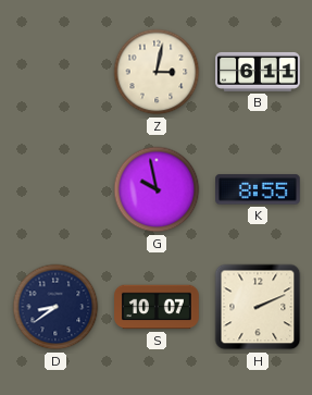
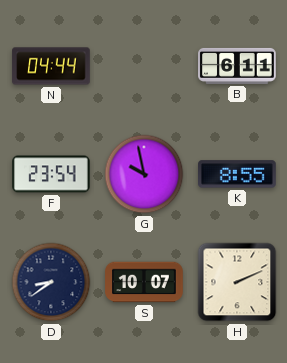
N: none -> 04:44 (51, 66)
Z: 3:02 -> none (157, 72)
F: none -> 23:54 (51, 174)
